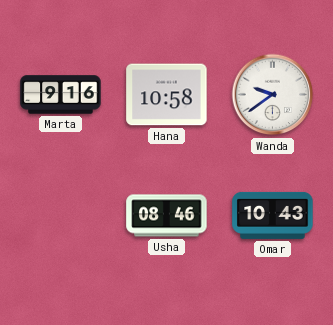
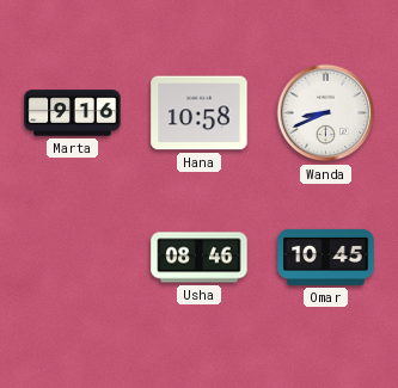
Wanda: 9:39 -> 8:41 (326, 113)
Omar: 10:43 -> 10:45 (326, 257)
